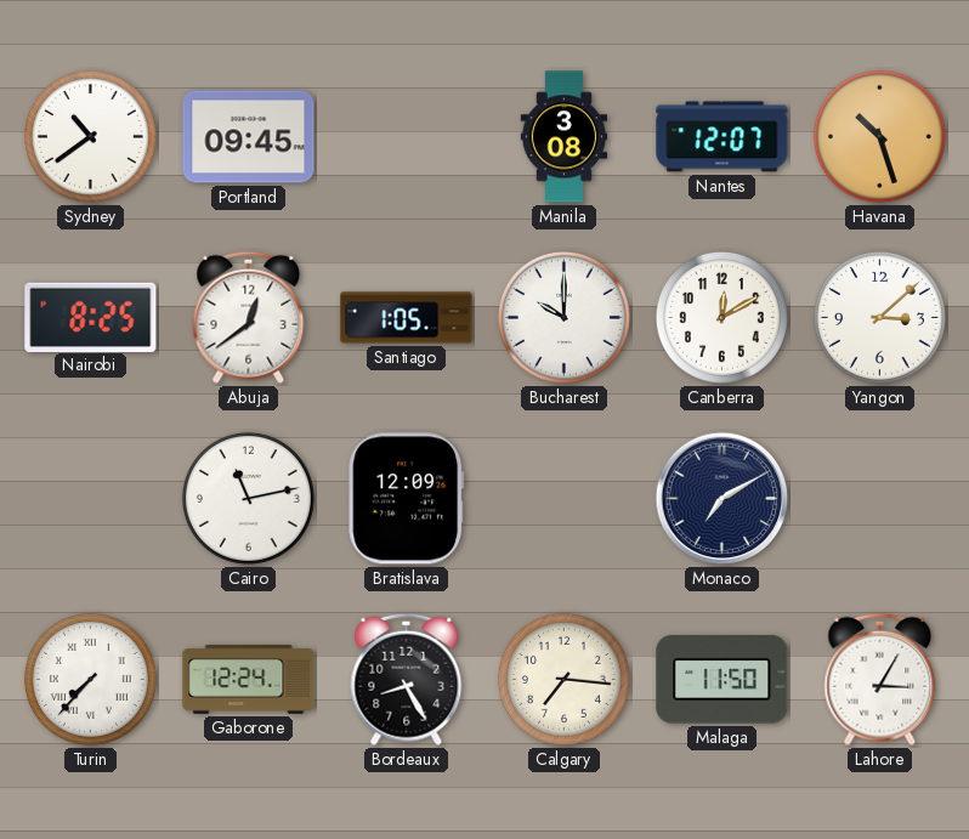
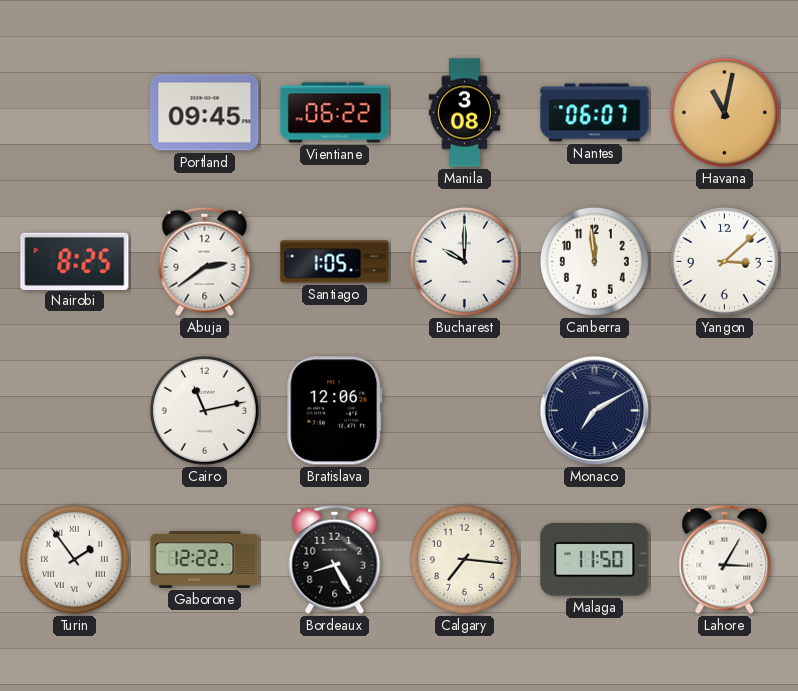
Sydney: 10:39 -> none (90, 136)
Vientiane: none -> 06:22 (335, 113)
Nantes: 12:07 -> 06:07 (595, 113)
Havana: 10:27 -> 11:02 (724, 112)
Abuja: 12:39 -> 2:39 (205, 261)
Canberra: 12:10 -> 11:59 (594, 261)
Bratislava: 12:09 -> 12:06 (335, 411)
Turin: 7:37 -> 1:54 (74, 559)
Gaborone: 12:24 -> 12:22 (205, 560)
